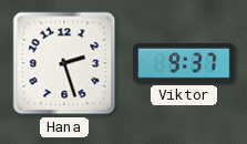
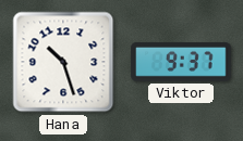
Hana: 2:27 -> 10:27 (63, 62)
